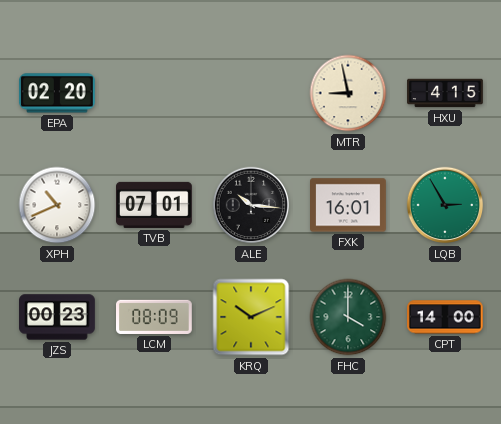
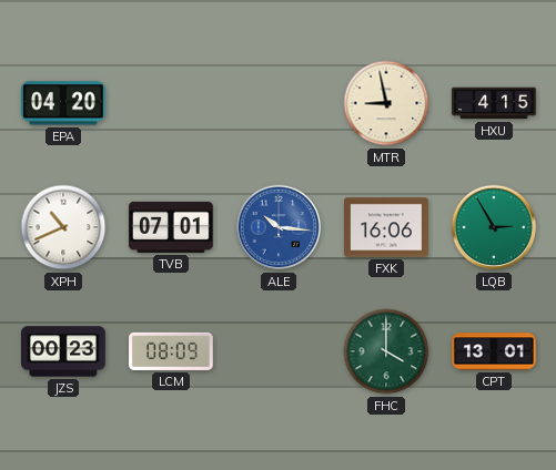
EPA: 02:20 -> 04:20 (63, 103)
ALE dial: black -> blue (279, 227)
FXK: 16:01 -> 16:06 (387, 227)
KRQ: 10:11 -> none (251, 317)
CPT: 14:00 -> 13:01 (495, 351)
